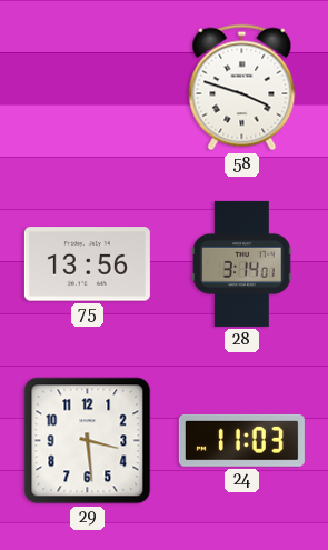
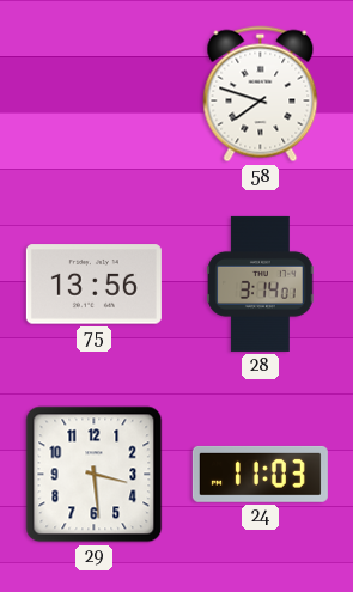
58: 3:48 -> 7:48 (261, 94)
